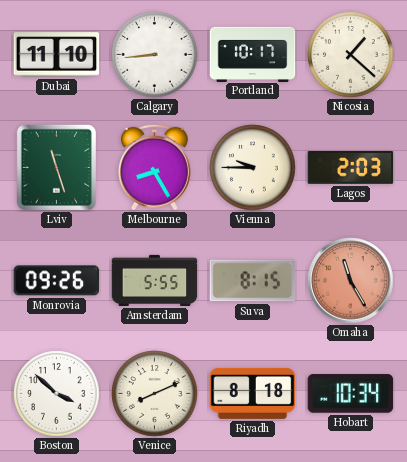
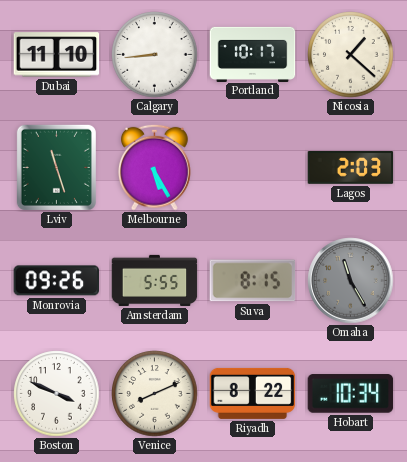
Melbourne: 8:25 -> 5:25 (154, 167)
Vienna: 9:45 -> none (253, 168)
Omaha dial: salmon -> grey (351, 281)
Boston: 3:52 -> 3:49 (57, 394)
Riyadh: 8:18 -> 8:22 (253, 393)
